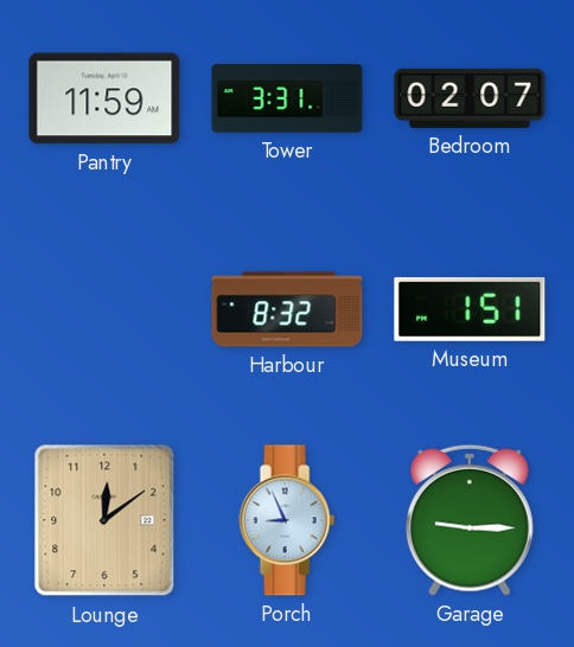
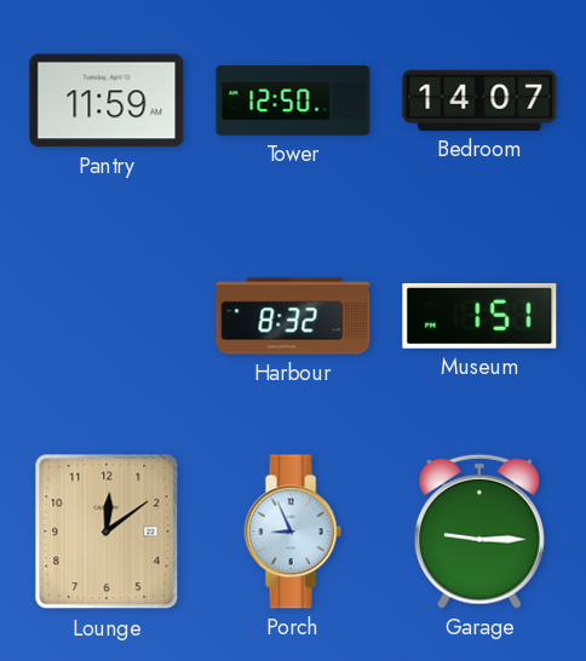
Tower: 3:31 -> 12:50 (293, 100)
Bedroom: 02:07 -> 14:07 (479, 100)
